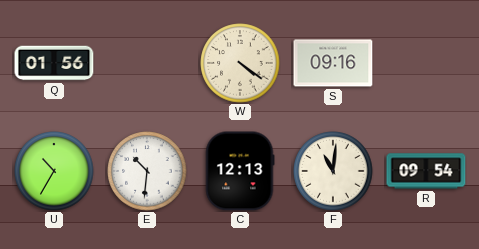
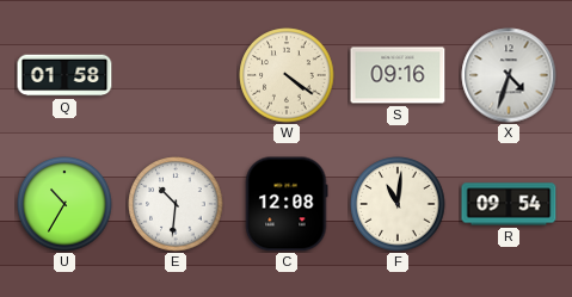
Q: 01:56 -> 01:58 (64, 75)
X: none -> 4:33 (509, 75)
C: 12:13 -> 12:08 (287, 204)
